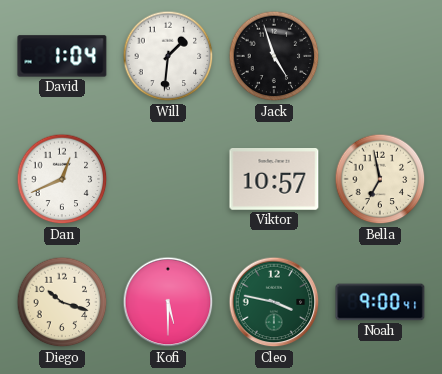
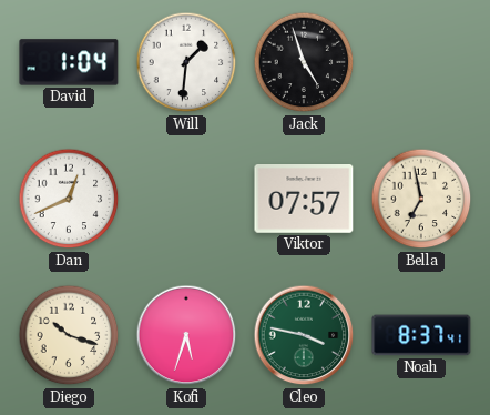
Viktor: 10:57 -> 07:57 (304, 200)
Kofi: 5:30 -> 5:33 (186, 335)
Noah: 9:00 -> 8:37 (421, 335)
